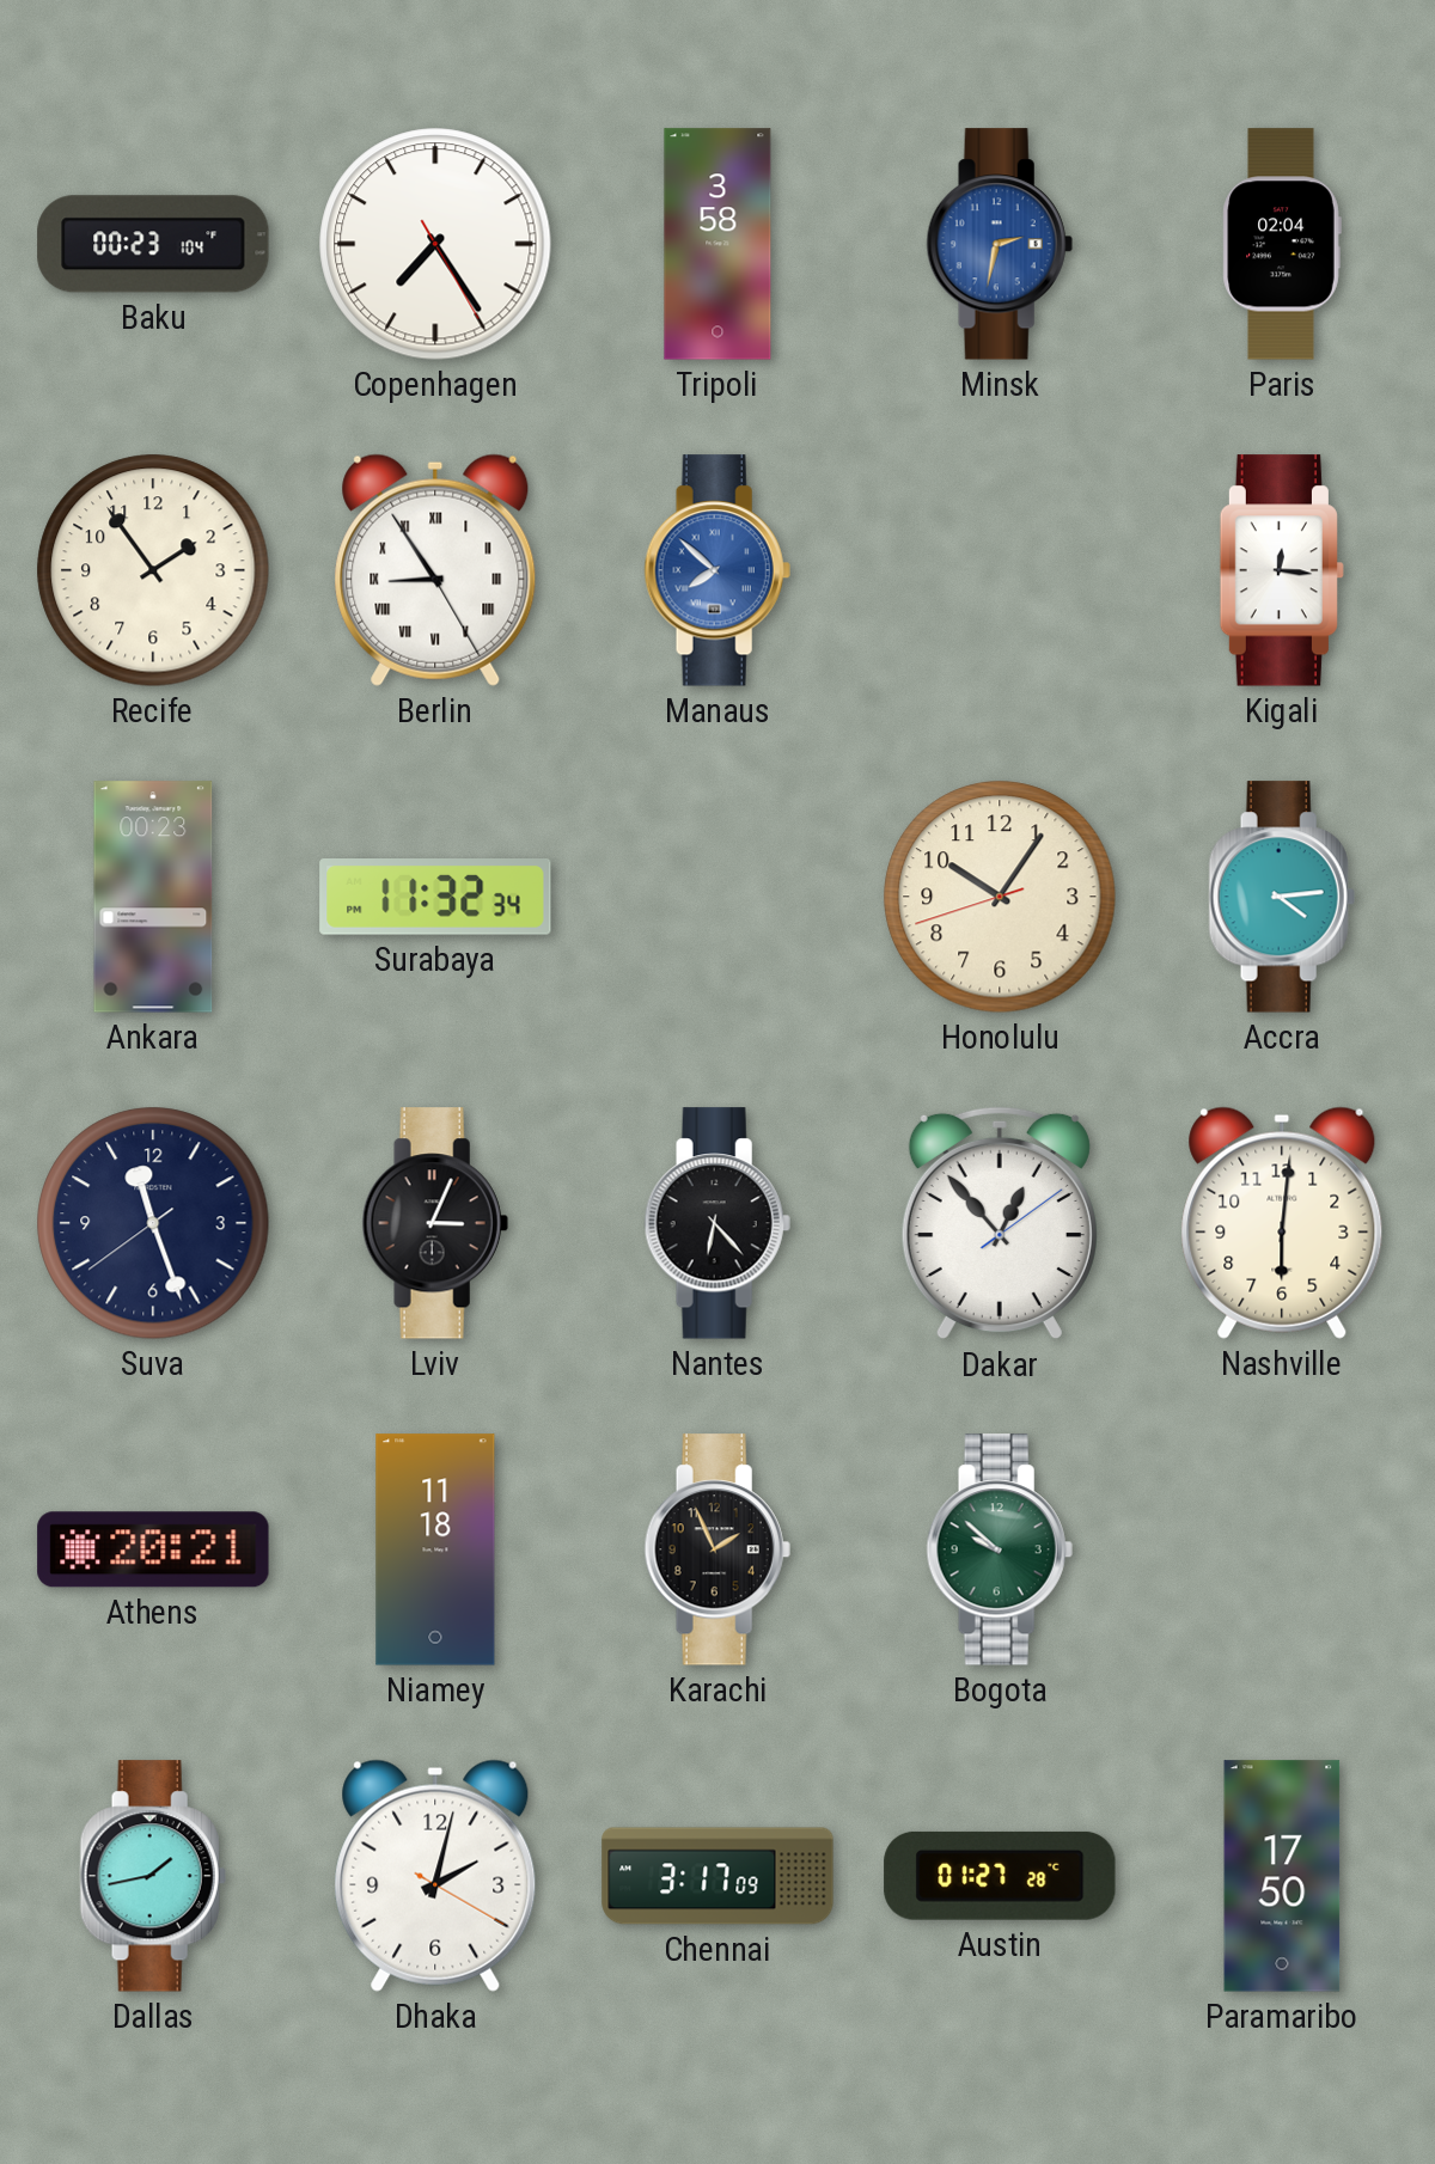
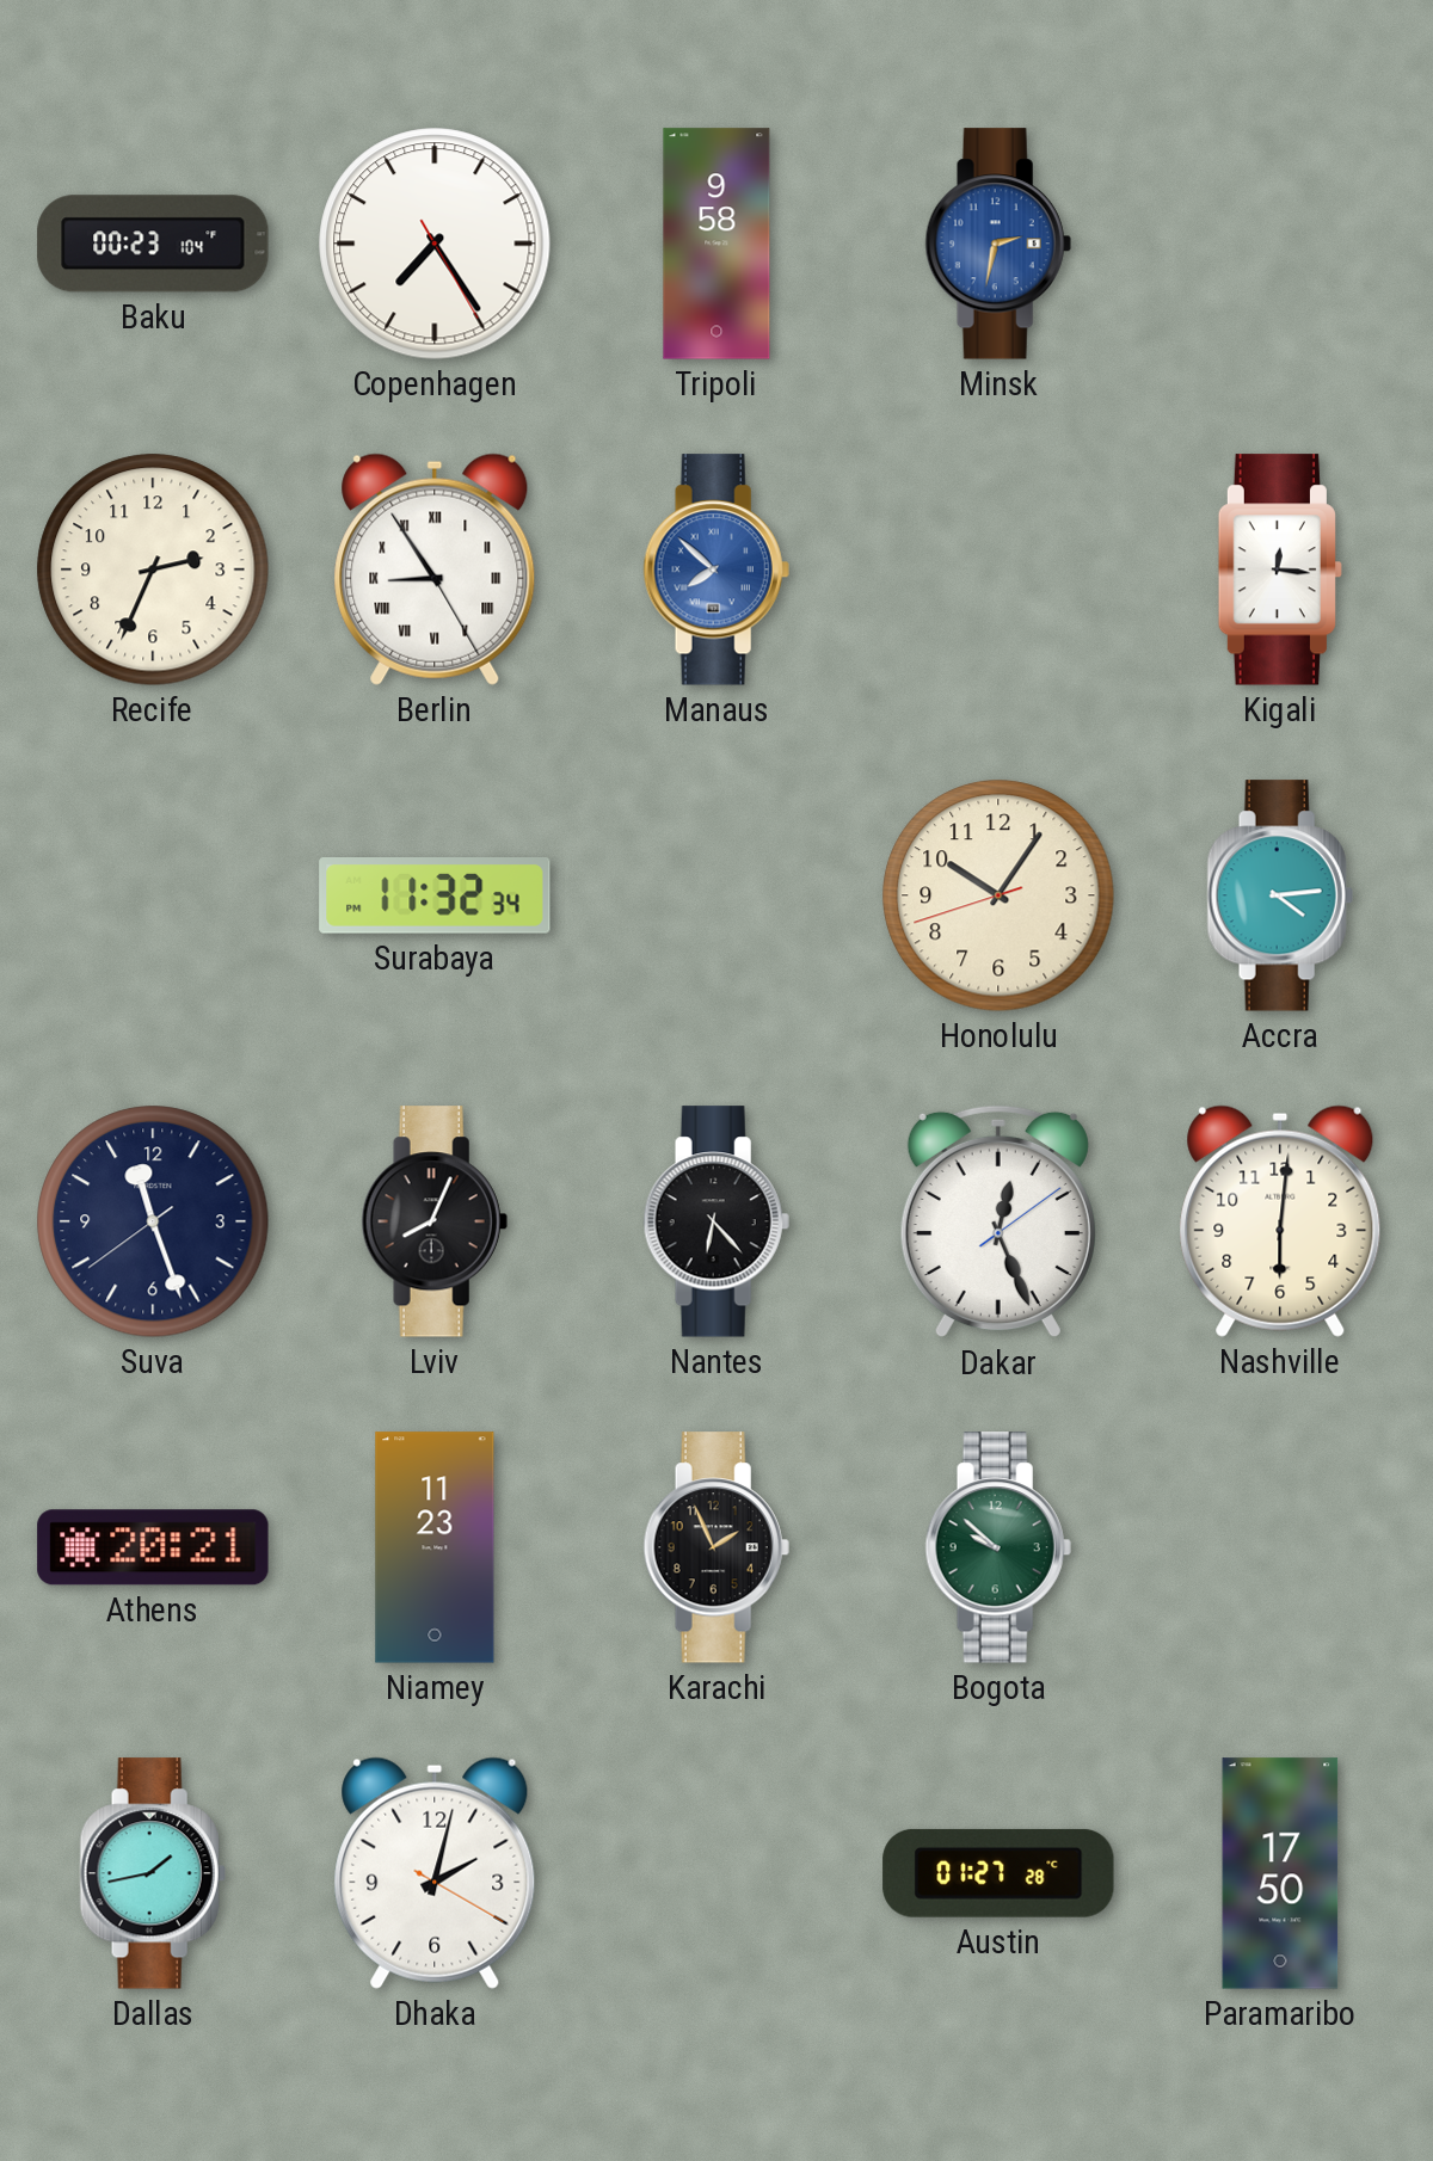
Tripoli: 3:58 -> 9:58 (716, 244)
Paris: 02:04 -> none (1282, 244)
Recife: 1:54 -> 2:34 (153, 570)
Ankara: 00:23 -> none (153, 897)
Lviv: 3:04 -> 8:04 (435, 1221)
Dakar: 12:53 -> 12:26 (998, 1221)
Niamey: 11:18 -> 11:23 (435, 1547)
Chennai: 3:17 -> none (717, 1876)
